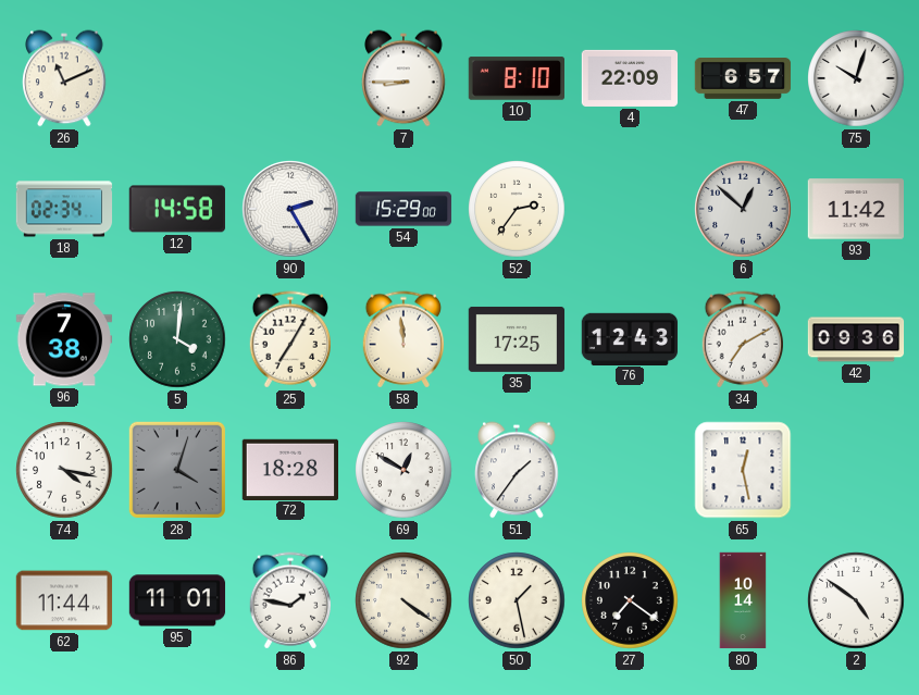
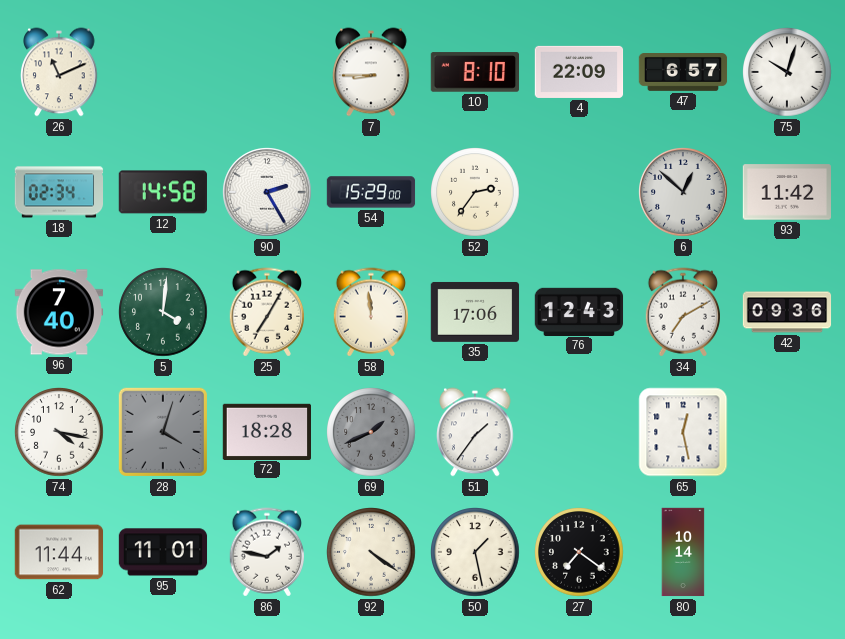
96: 7:38 -> 7:40 (59, 312)
35: 17:25 -> 17:06 (475, 312)
69: 12:50 -> 1:41 (371, 432)
69 dial: white -> grey (371, 432)
2: 4:51 -> none (856, 600)
